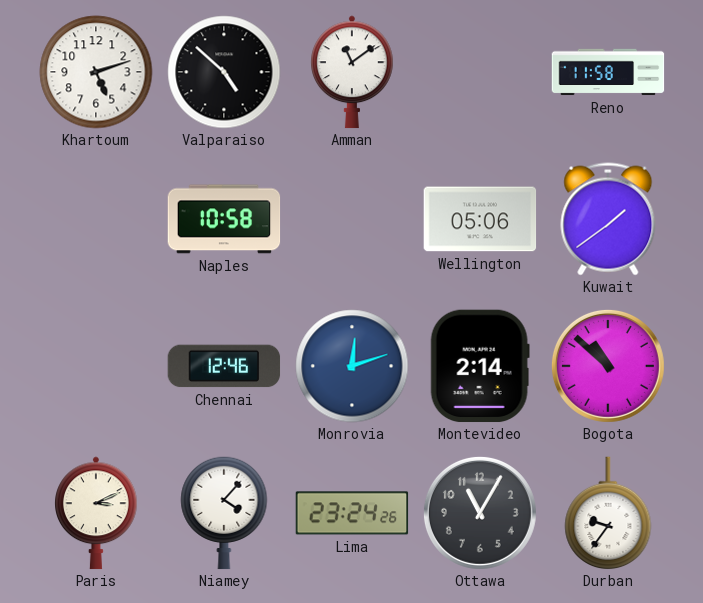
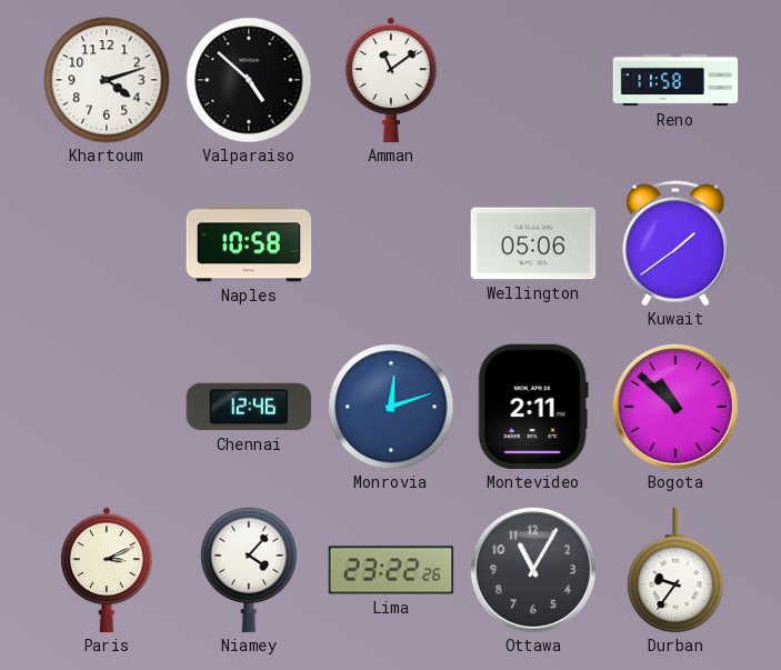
Khartoum: 5:12 -> 4:12 (107, 80)
Montevideo: 2:14 -> 2:11 (533, 407)
Lima: 23:24 -> 23:22 (391, 570)
